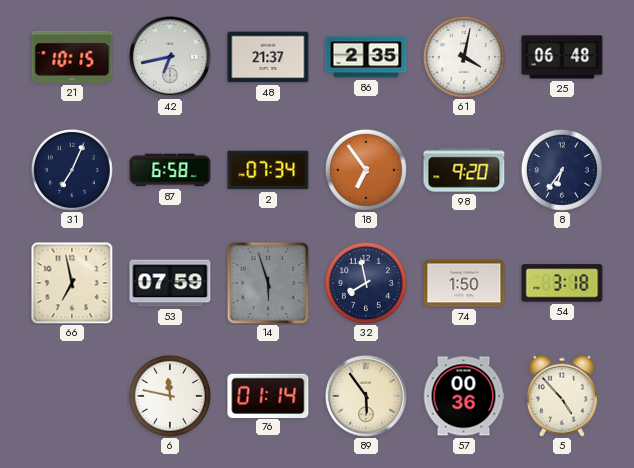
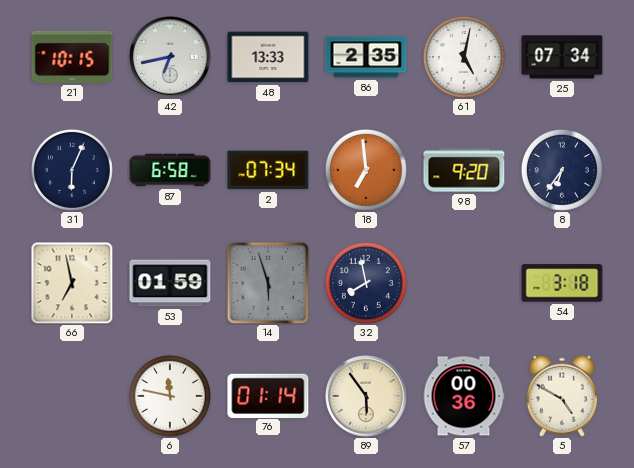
48: 21:37 -> 13:33 (268, 57)
61: 4:02 -> 5:02 (464, 57)
25: 06:48 -> 07:34 (562, 57)
31: 7:04 -> 6:04 (72, 170)
18: 6:54 -> 6:59 (366, 170)
53: 07:59 -> 01:59 (170, 283)
74: 1:50 -> none (464, 283)
5: 4:53 -> 4:50 (562, 396)
